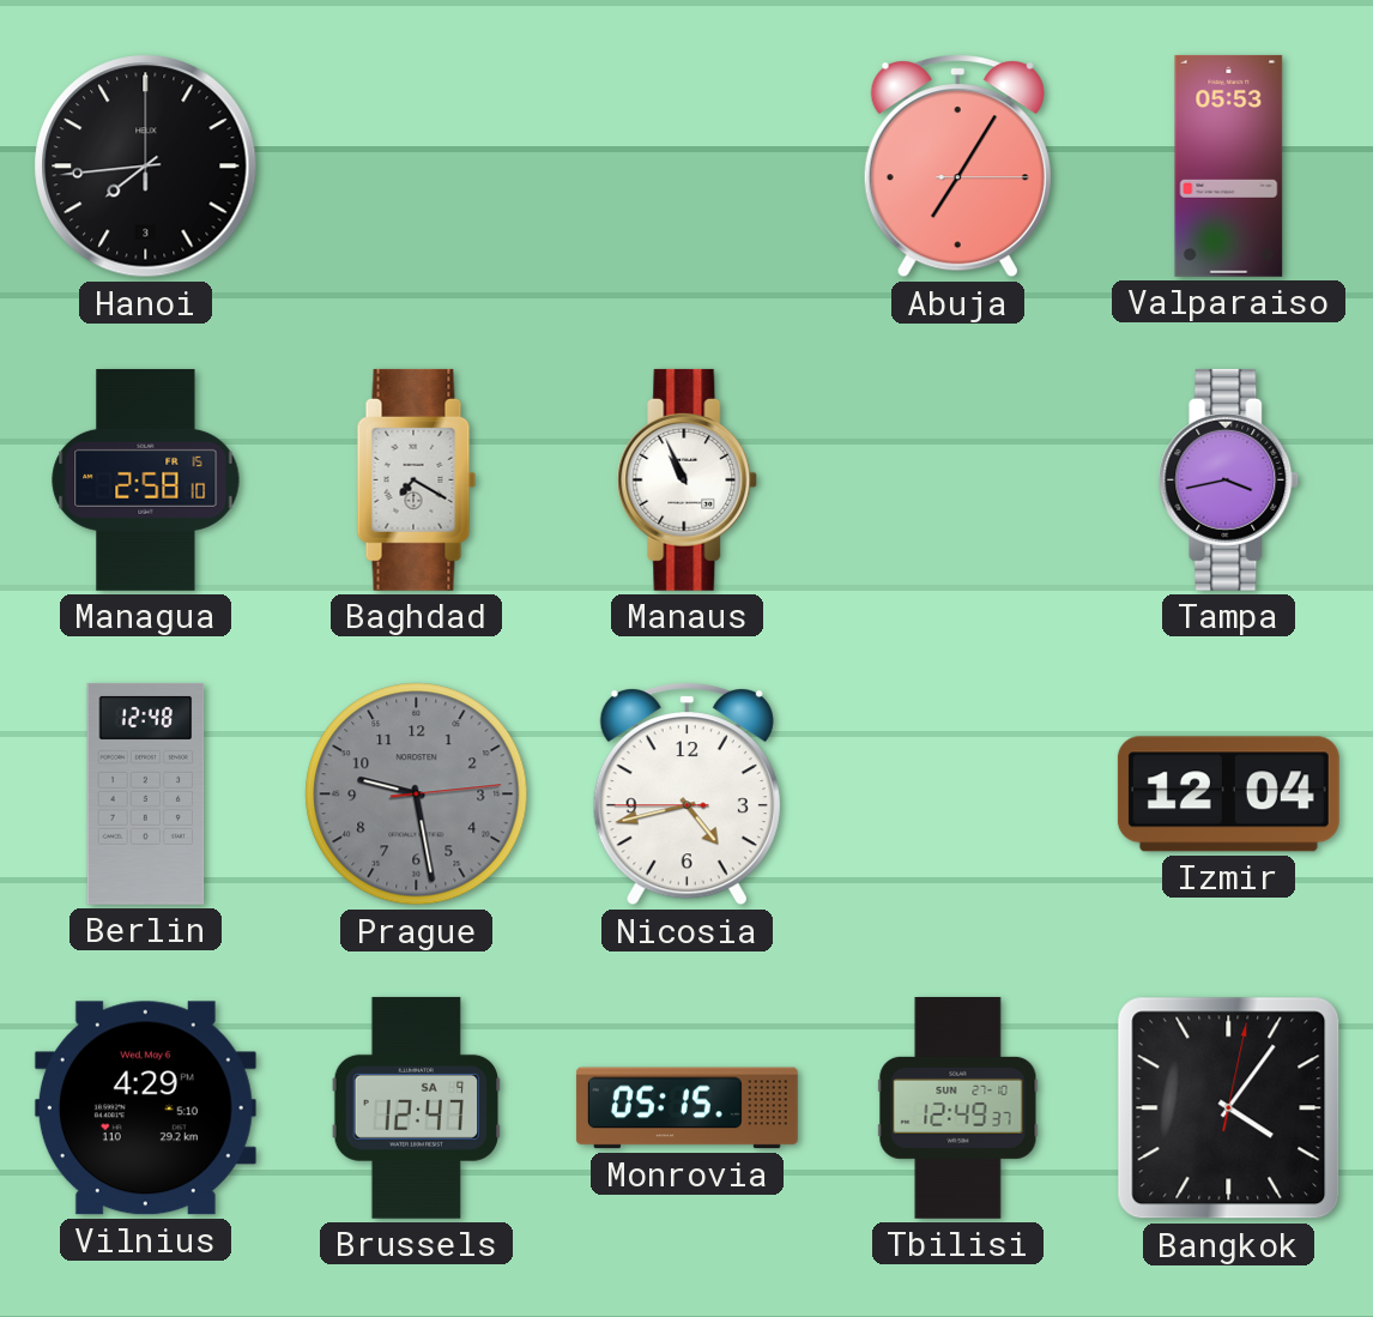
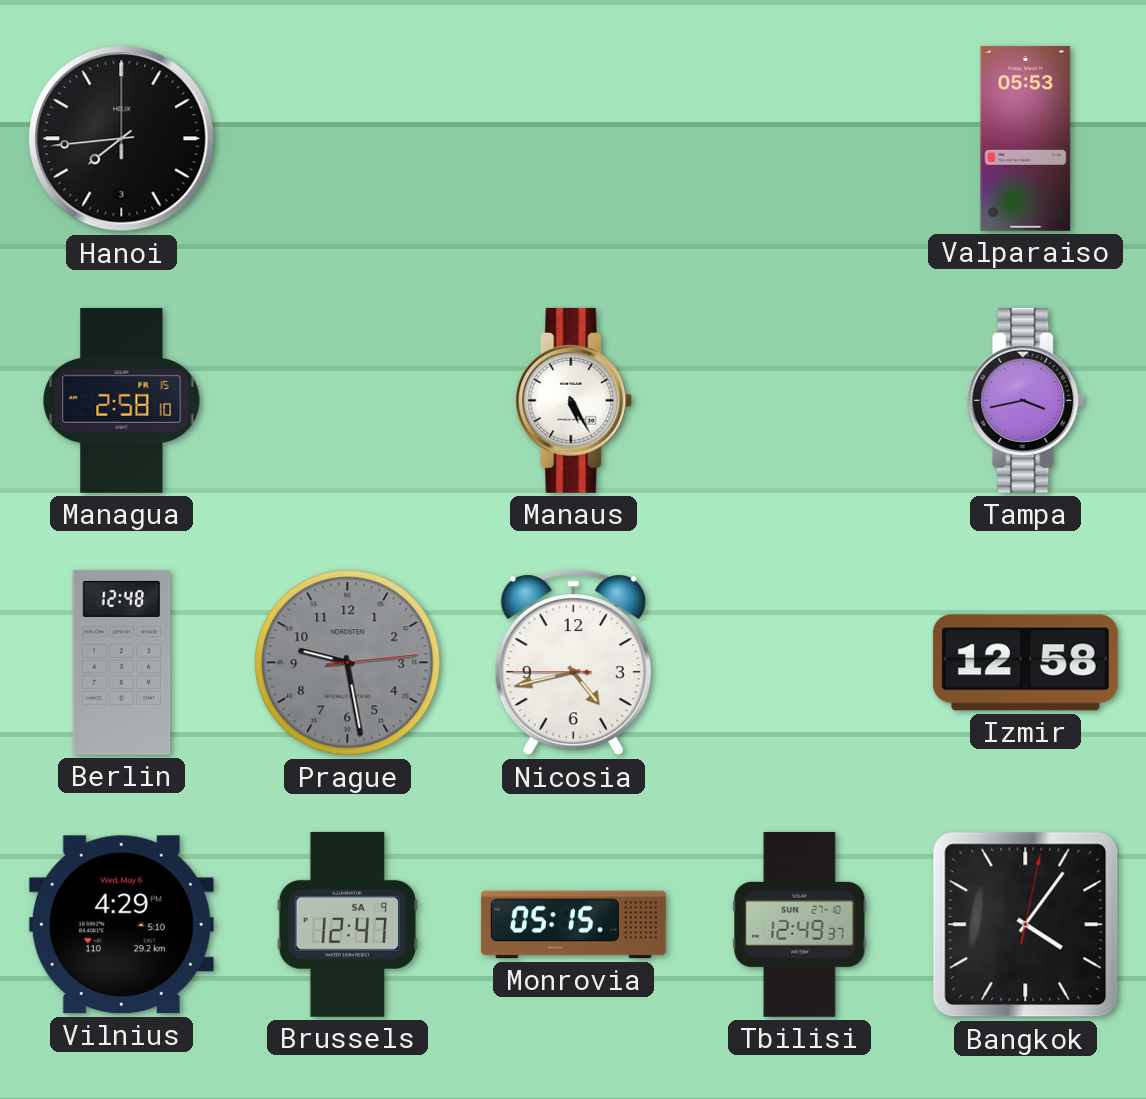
Abuja: 7:05 -> none (957, 167)
Baghdad: 7:20 -> none (417, 479)
Manaus: 10:56 -> 5:25 (574, 400)
Izmir: 12:04 -> 12:58 (1025, 663)
